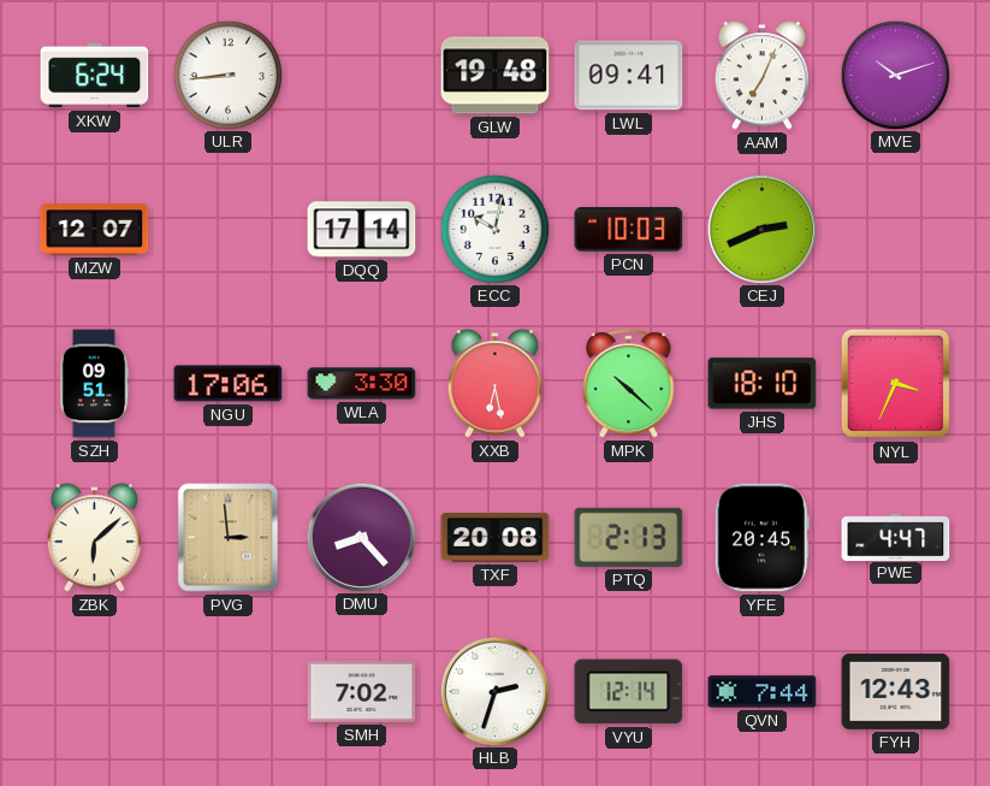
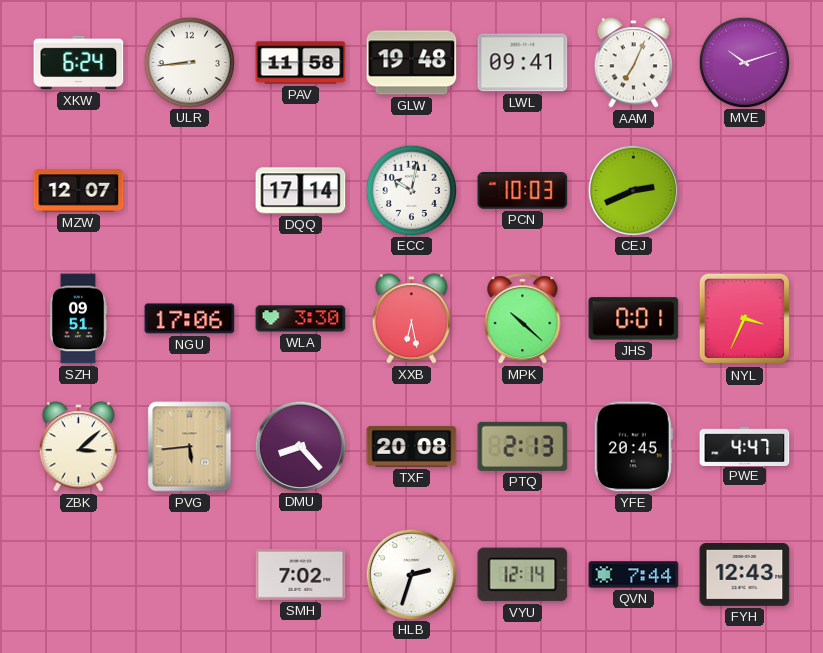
PAV: none -> 11:58 (301, 63)
JHS: 18:10 -> 0:01 (634, 319)
ZBK: 6:08 -> 3:08 (78, 447)
PVG: 2:59 -> 5:44 (190, 447)
